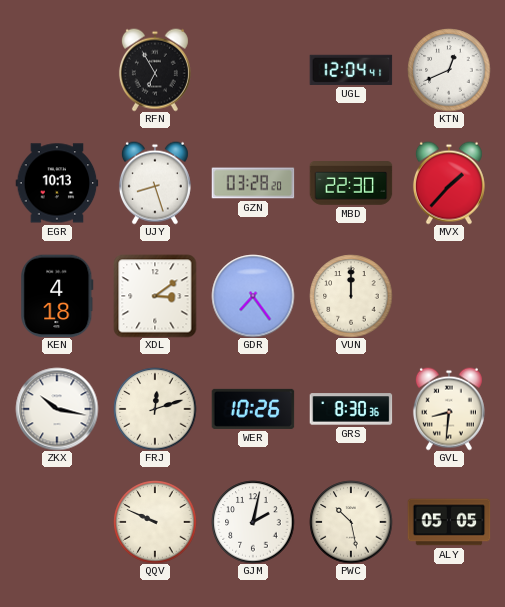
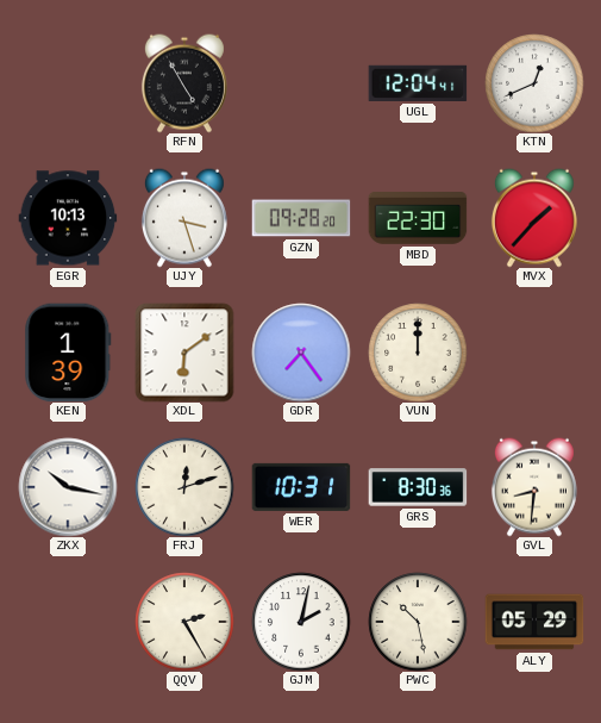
RFN: 6:55 -> 4:55 (184, 83)
UJY: 8:27 -> 3:27 (184, 218)
GZN: 03:28 -> 09:28 (301, 218)
KEN: 4:18 -> 1:39 (68, 353)
XDL: 3:09 -> 6:09 (184, 353)
WER: 10:26 -> 10:31 (301, 487)
QQV: 9:49 -> 2:25 (184, 622)
ALY: 05:05 -> 05:29 (534, 622)
